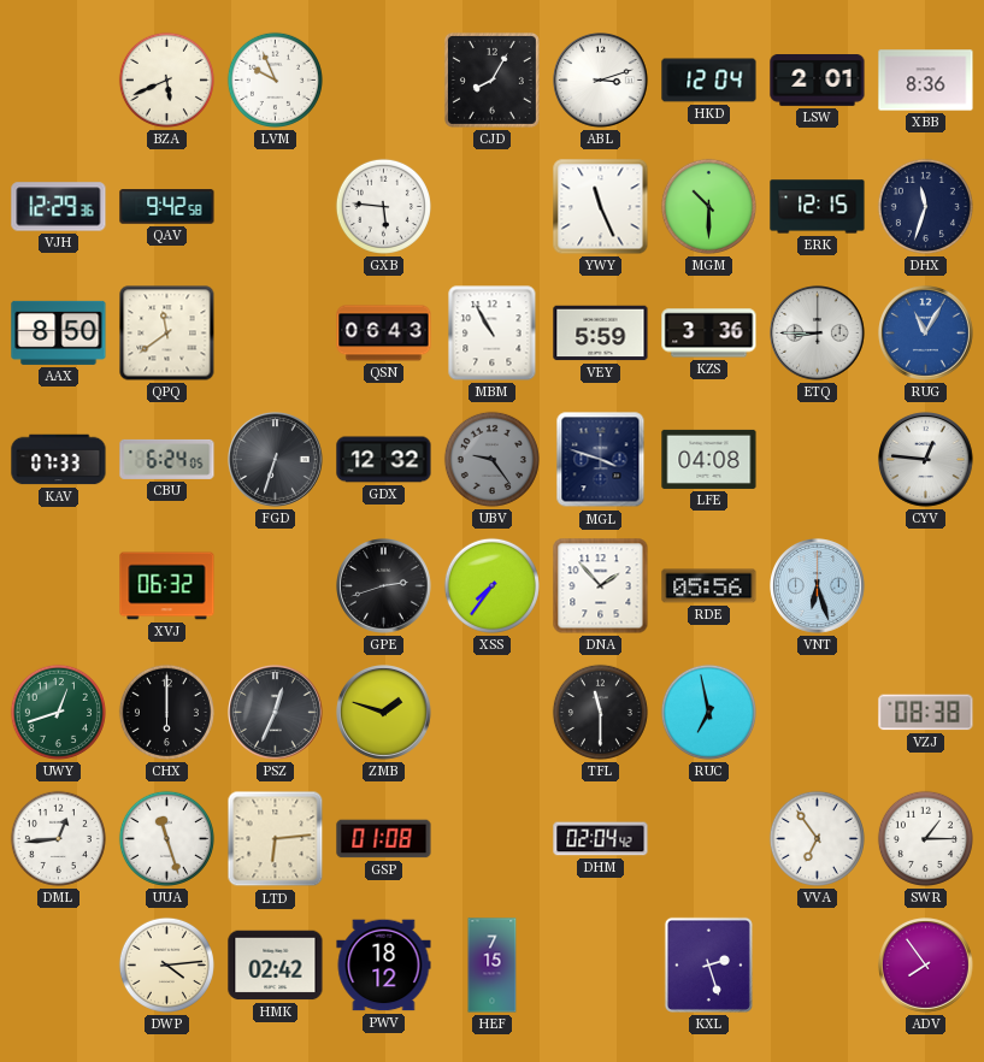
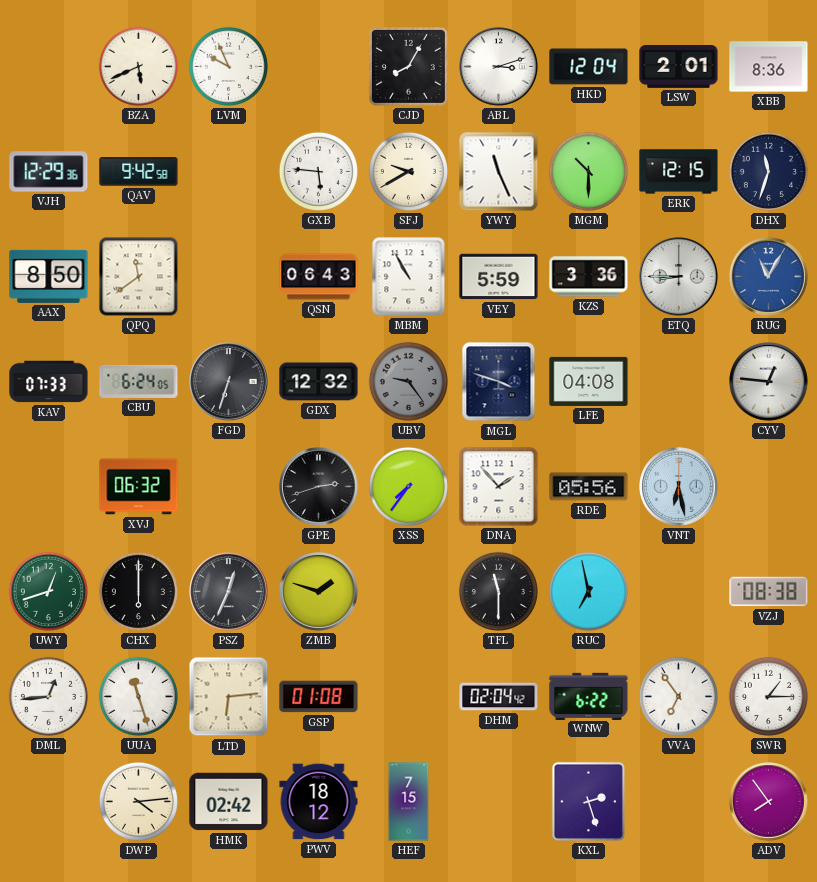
SFJ: none -> 9:40 (408, 171)
VNT: 6:27 -> 6:28 (679, 487)
WNW: none -> 6:22 (589, 696)
